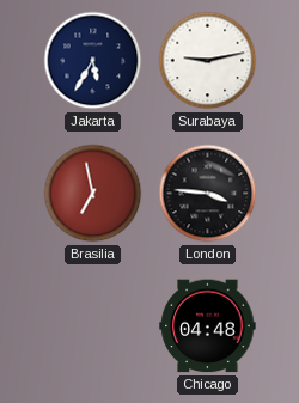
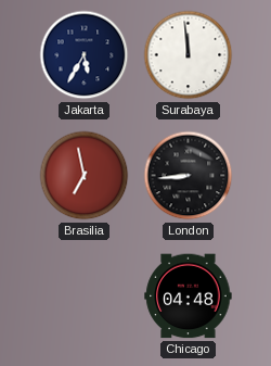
Surabaya: 9:13 -> 11:59 (189, 55)
London: 3:46 -> 8:44 (189, 176)
